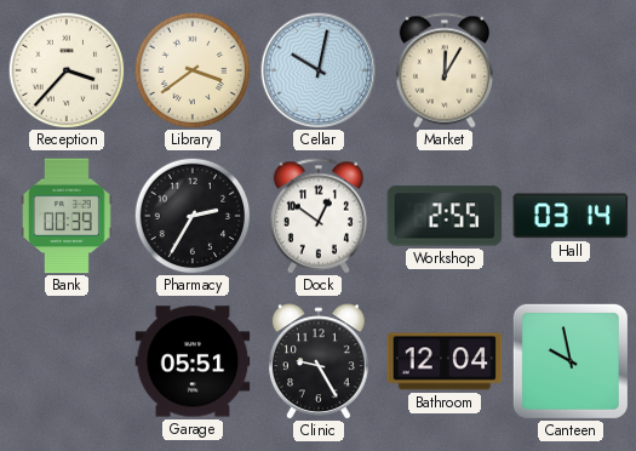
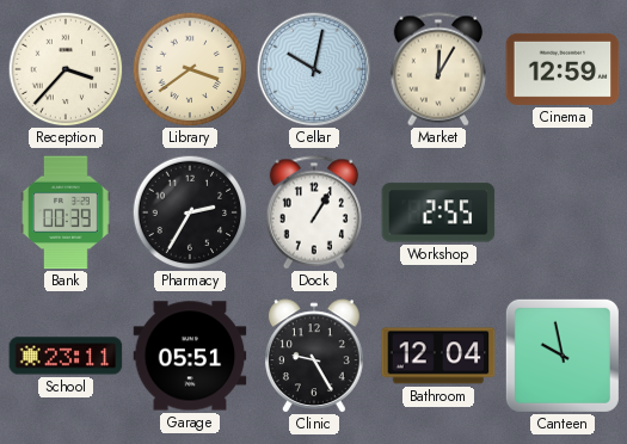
Cinema: none -> 12:59 (563, 69)
Dock: 12:51 -> 1:05 (314, 212)
Hall: 03:14 -> none (571, 216)
School: none -> 23:11 (66, 356)
